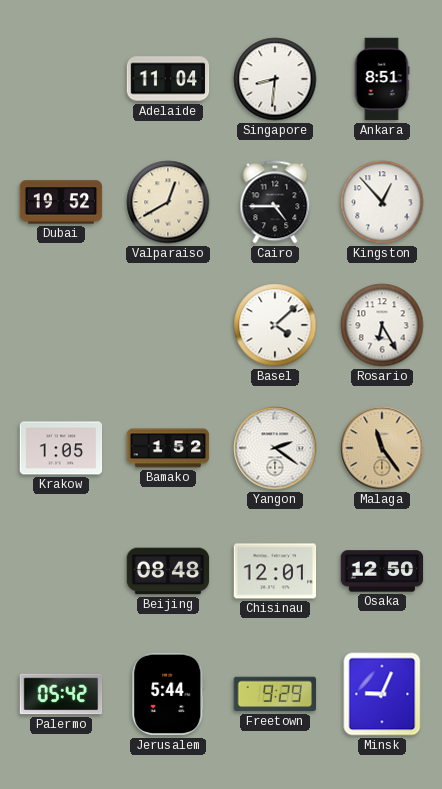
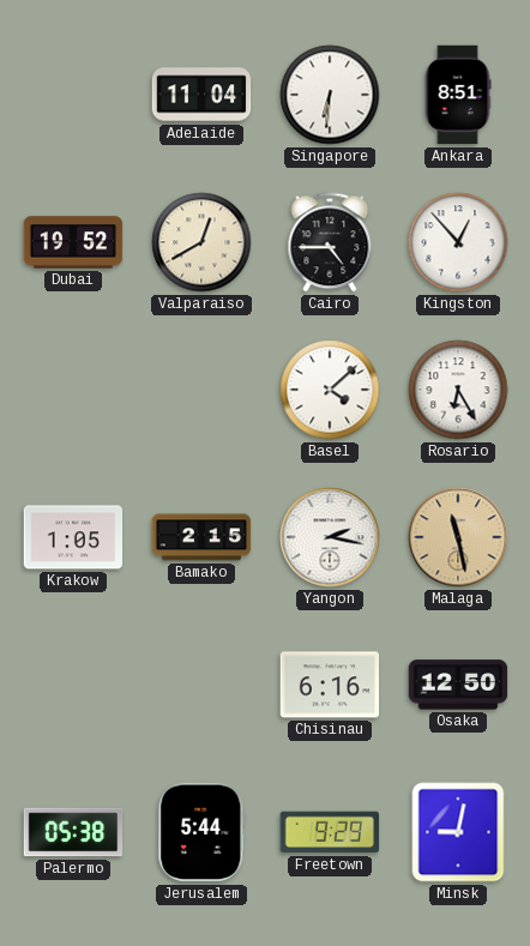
Singapore: 8:31 -> 6:31 (330, 95)
Bamako: 1:52 -> 2:15 (201, 537)
Yangon: 2:21 -> 2:17 (330, 537)
Malaga: 11:24 -> 11:28 (458, 537)
Beijing: 08:48 -> none (168, 571)
Chisinau: 12:01 -> 6:16 (330, 685)
Palermo: 05:42 -> 05:38 (73, 832)
Minsk: 9:04 -> 9:02 (458, 832)
